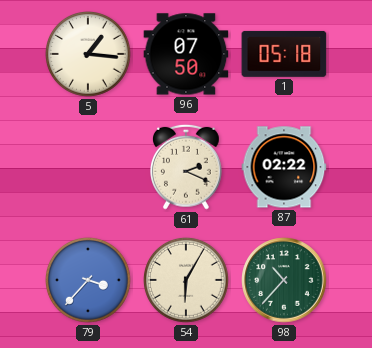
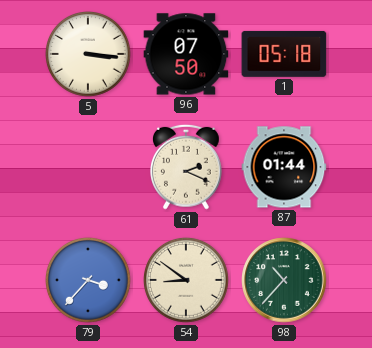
5: 1:16 -> 3:16 (89, 55)
87: 02:22 -> 01:44 (284, 167)
54: 6:05 -> 8:51 (187, 281)
